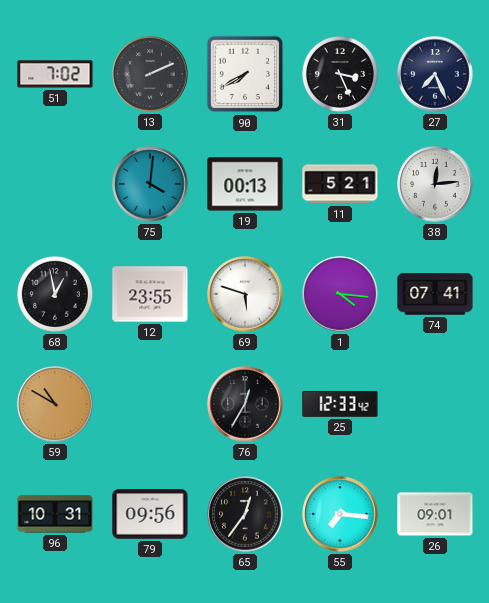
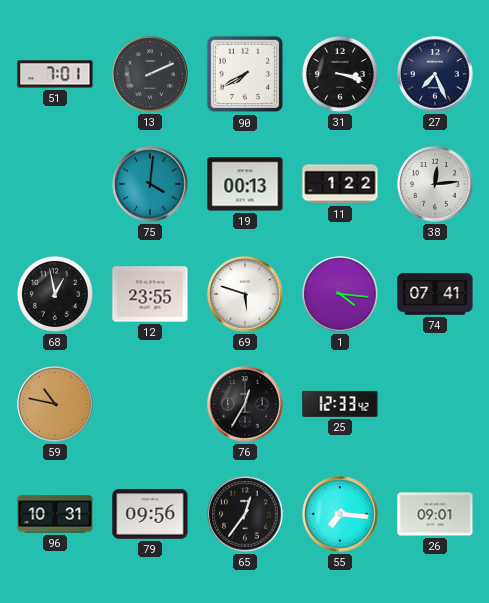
51: 7:02 -> 7:01 (55, 74)
31: 3:26 -> 3:18 (340, 74)
11: 5:21 -> 1:22 (340, 184)
59: 10:50 -> 10:47 (55, 404)
